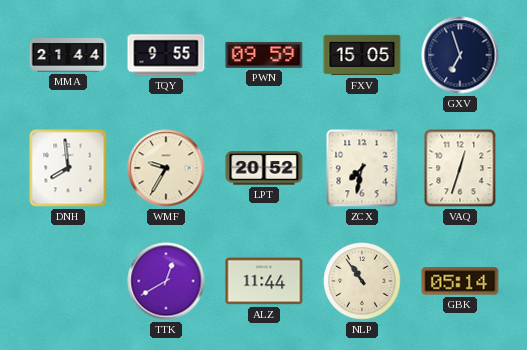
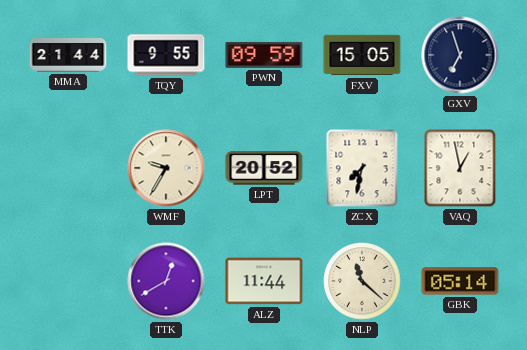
DNH: 7:59 -> none (68, 168)
VAQ: 12:33 -> 12:58 (460, 168)
NLP: 10:54 -> 11:22 (362, 281)
